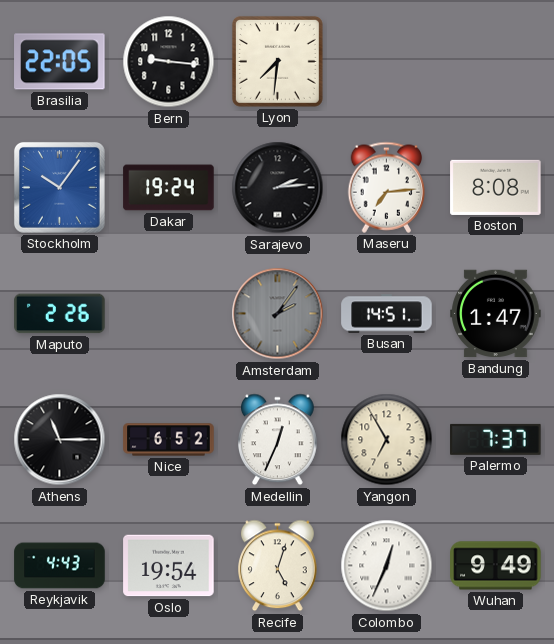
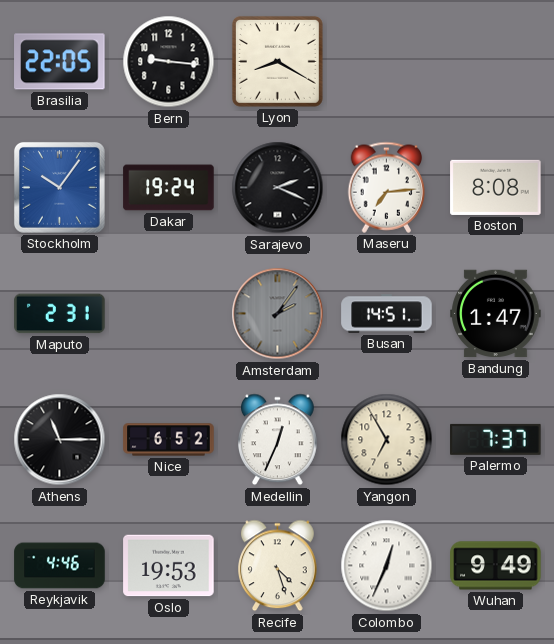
Lyon: 7:31 -> 8:20 (277, 61)
Sarajevo: 2:14 -> 2:19 (278, 188)
Maputo: 2:26 -> 2:31 (60, 314)
Reykjavik: 4:43 -> 4:46 (60, 566)
Oslo: 19:54 -> 19:53 (169, 566)
Recife: 5:03 -> 4:27 (278, 566)
